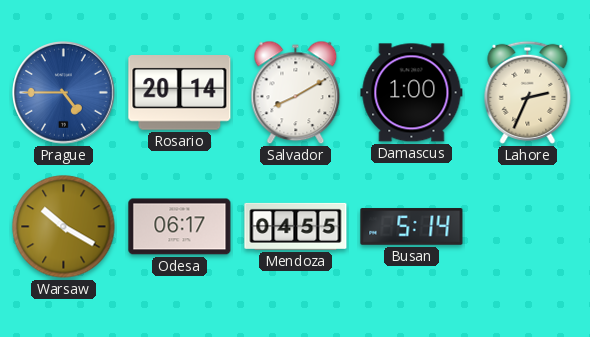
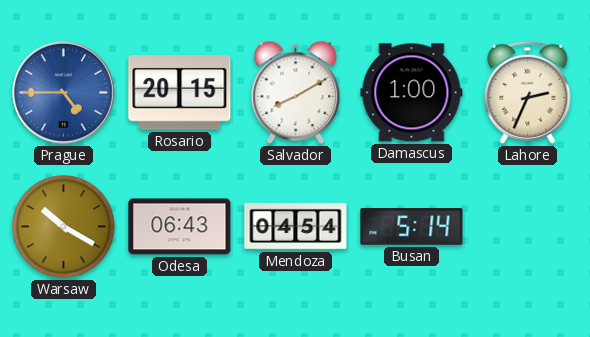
Rosario: 20:14 -> 20:15 (180, 93)
Odesa: 06:17 -> 06:43 (180, 227)
Mendoza: 04:55 -> 04:54 (296, 226)
